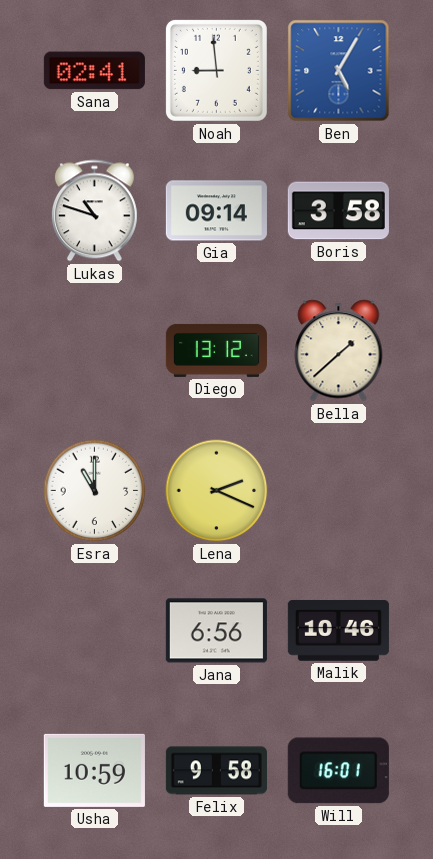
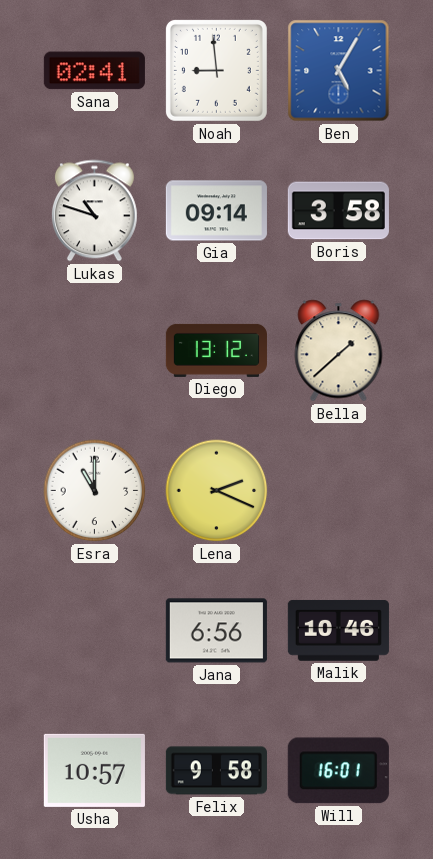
Usha: 10:59 -> 10:57 (94, 770)
